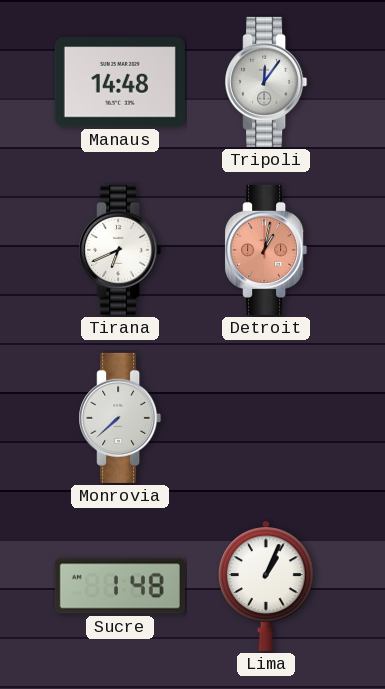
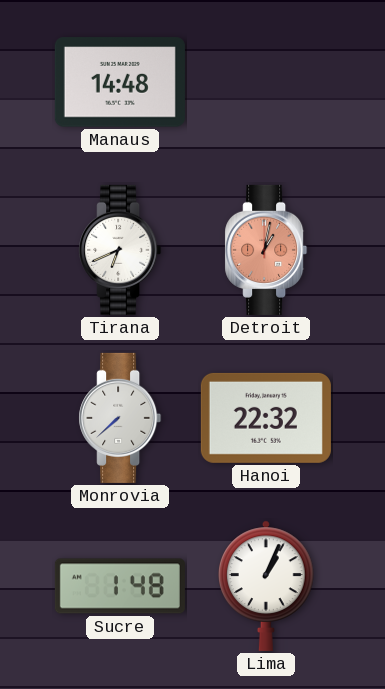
Tripoli: 12:06 -> none (266, 82)
Hanoi: none -> 22:32 (266, 418)
